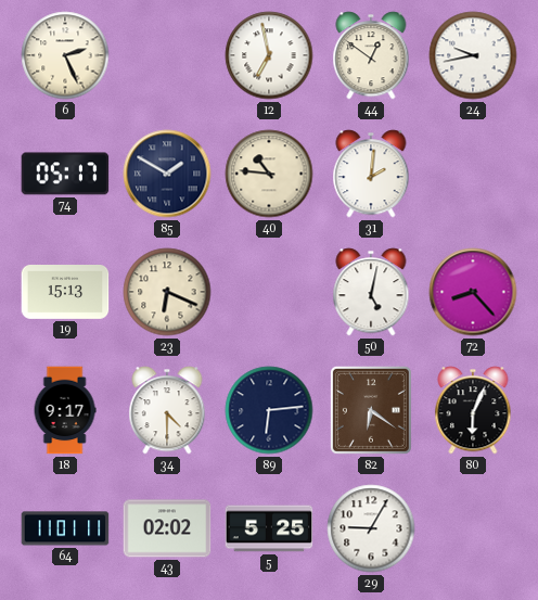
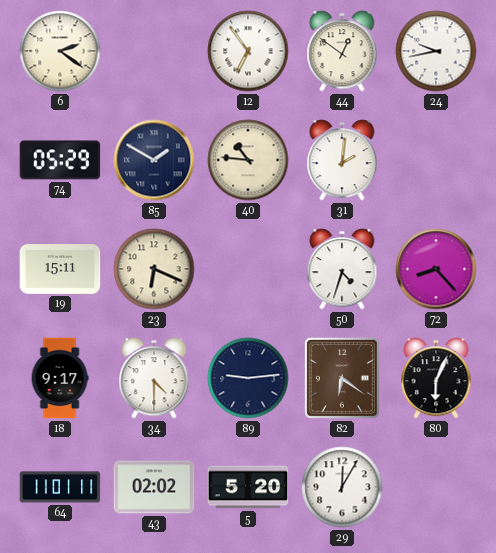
6: 2:26 -> 2:21 (60, 51)
12: 6:58 -> 6:54 (248, 51)
74: 05:17 -> 05:29 (60, 160)
19: 15:13 -> 15:11 (60, 270)
50: 5:02 -> 4:33 (342, 269)
89: 6:14 -> 9:14 (248, 378)
5: 5:25 -> 5:20 (248, 487)
29: 9:05 -> 12:05 (342, 487)
